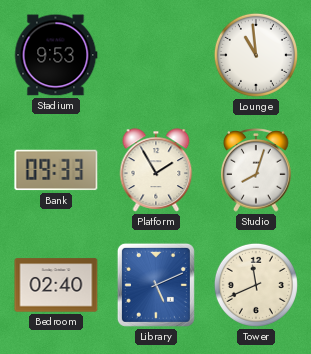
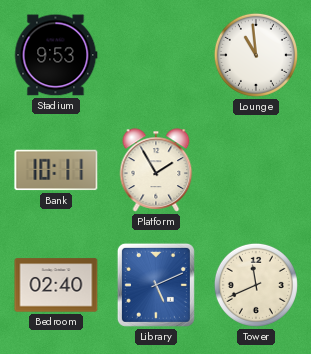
Bank: 09:33 -> 10:11 (56, 170)
Studio: 8:03 -> none (256, 171)
